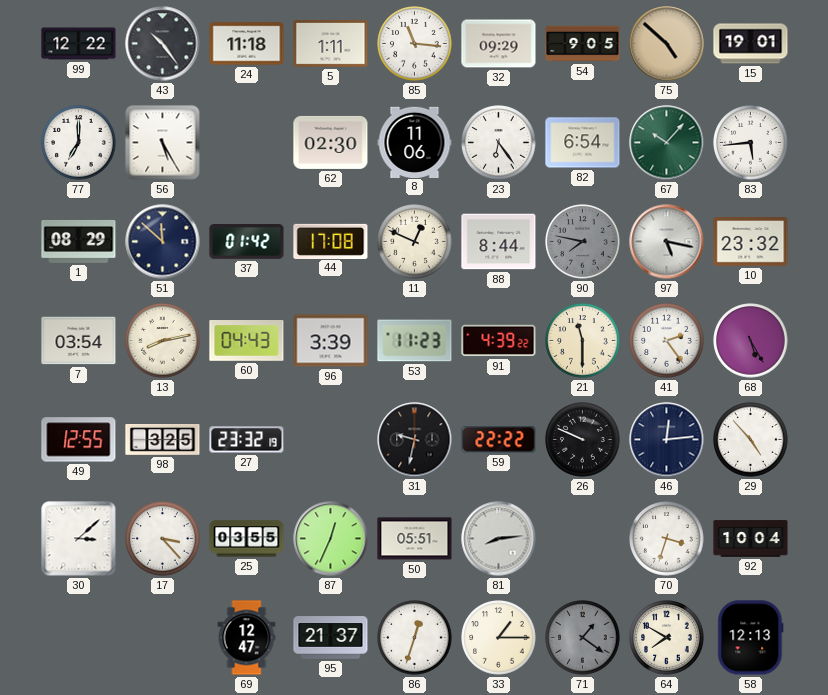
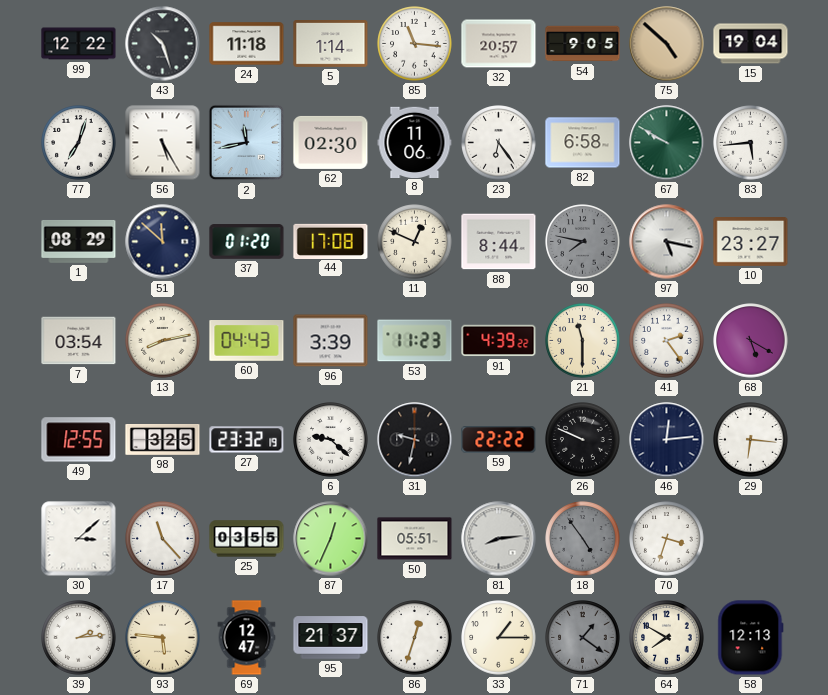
43: 10:24 -> 10:27 (163, 44)
5: 1:11 -> 1:14 (331, 44)
32: 09:29 -> 20:57 (499, 44)
15: 19:01 -> 19:04 (751, 44)
77: 7:00 -> 7:03 (79, 143)
2: none -> 11:43 (247, 143)
82: 6:54 -> 6:58 (583, 143)
67: 10:07 -> 9:50 (667, 143)
37: 01:42 -> 01:20 (247, 242)
10: 23:32 -> 23:27 (751, 242)
68: 5:25 -> 5:20 (751, 341)
6: none -> 9:22 (331, 440)
29: 4:53 -> 6:16 (751, 440)
17: 3:23 -> 11:23 (163, 539)
18: none -> 4:54 (583, 539)
92: 10:04 -> none (751, 539)
39: none -> 2:14 (79, 638)
93: none -> 5:46 (163, 638)
